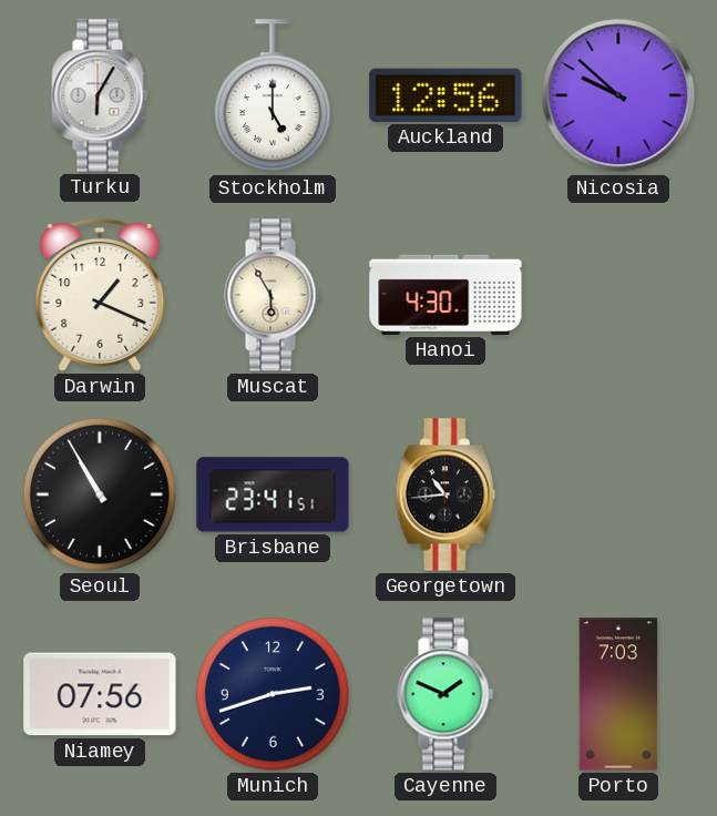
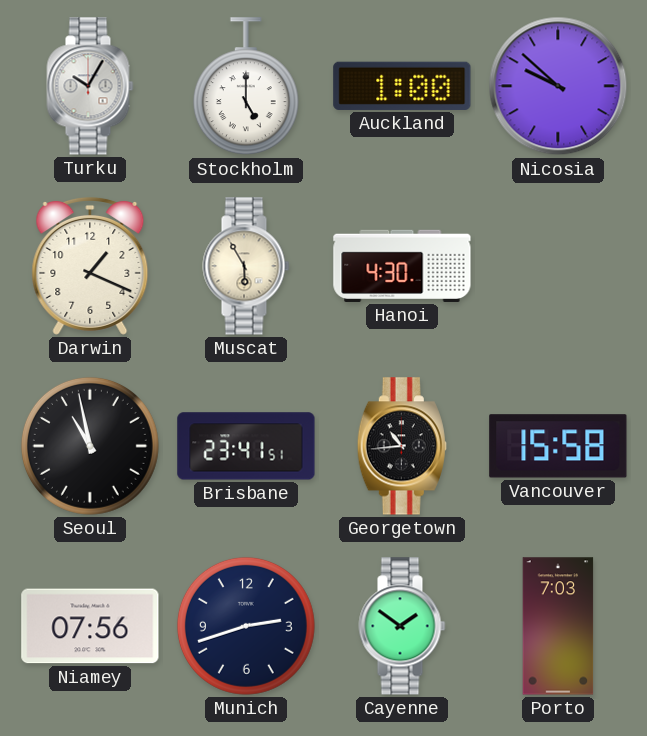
Turku: 6:05 -> 10:05 (90, 86)
Auckland: 12:56 -> 1:00 (402, 86)
Seoul: 10:55 -> 10:58 (90, 446)
Vancouver: none -> 15:58 (558, 446)
Cayenne: 1:49 -> 1:51 (402, 626)
